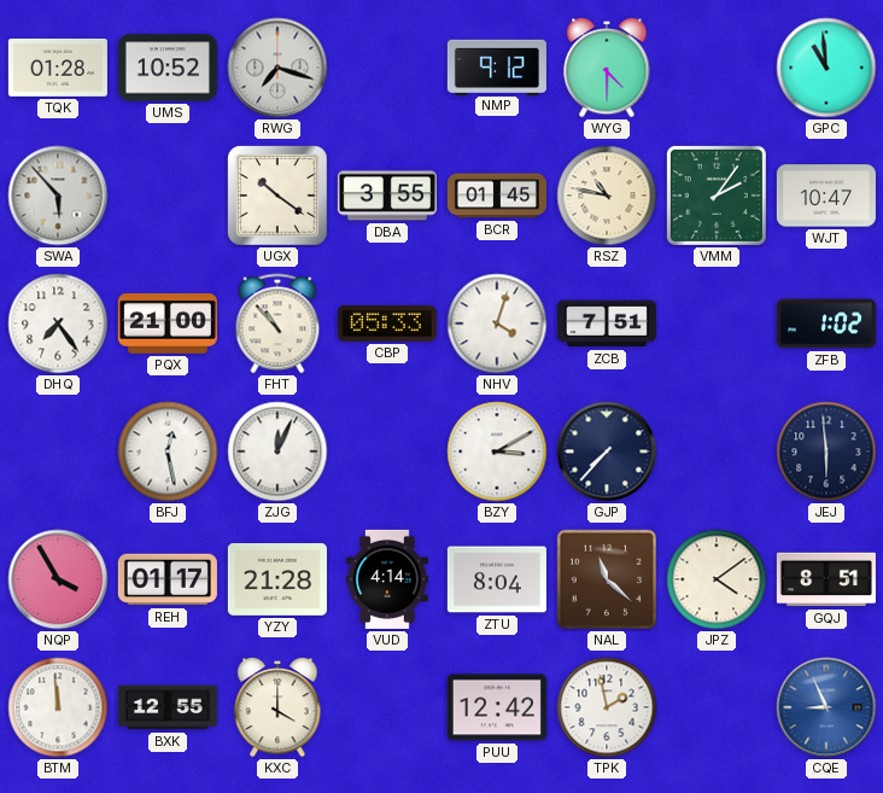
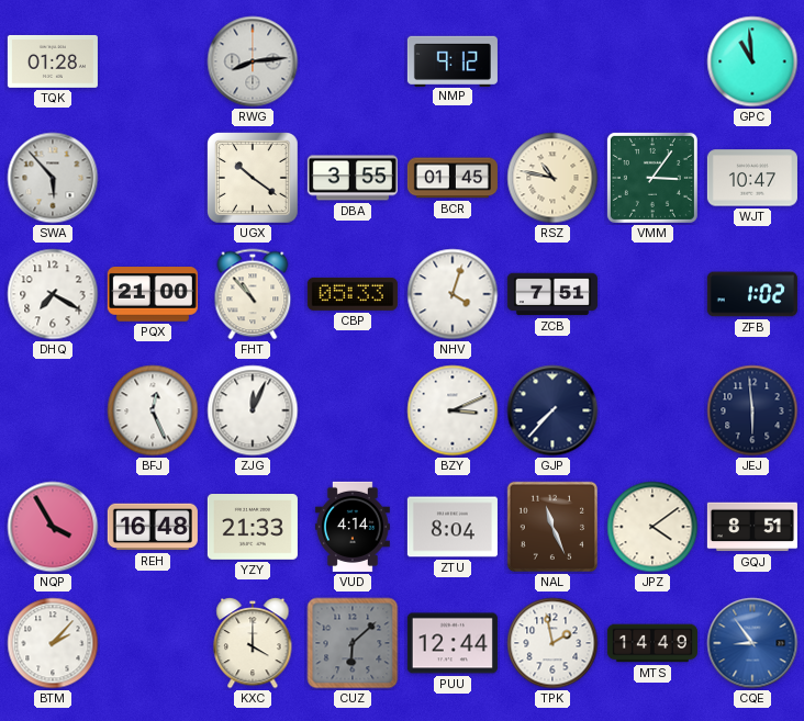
UMS: 10:52 -> none (168, 68)
RWG: 7:18 -> 8:14 (253, 61)
WYG: 4:30 -> none (607, 68)
VMM: 2:06 -> 3:06 (652, 178)
DHQ: 7:24 -> 7:20 (53, 294)
BFJ: 12:28 -> 12:26 (153, 410)
BZY: 3:10 -> 3:11 (453, 410)
REH: 01:17 -> 16:48 (153, 527)
YZY: 21:28 -> 21:33 (253, 528)
NAL: 11:22 -> 11:26 (552, 527)
BTM: 11:59 -> 2:07 (53, 643)
BXK: 12:55 -> none (168, 707)
CUZ: none -> 6:08 (353, 643)
PUU: 12:42 -> 12:44 (453, 643)
MTS: none -> 14:49 (652, 643)
CQE: 8:56 -> 8:54 (752, 643)
